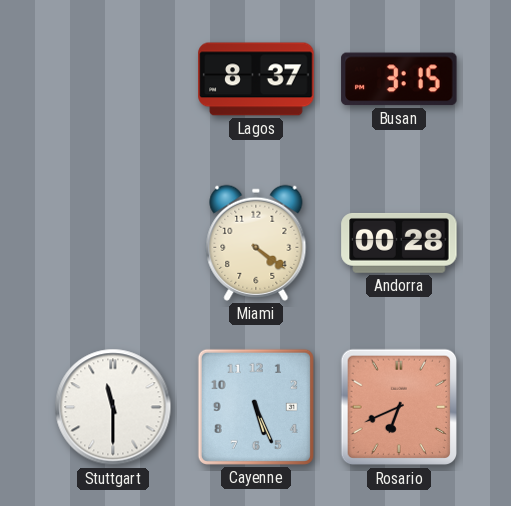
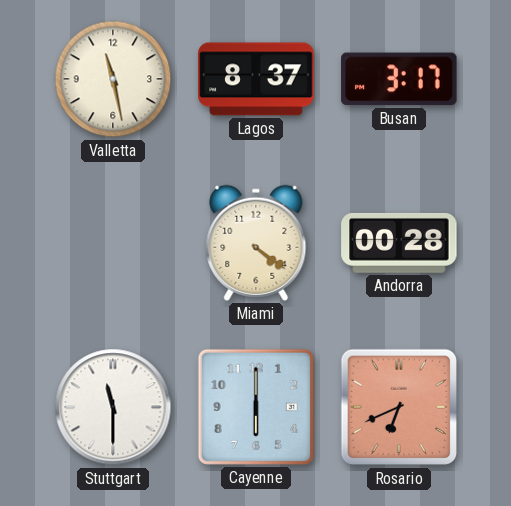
Valletta: none -> 11:28 (113, 79)
Busan: 3:15 -> 3:17 (399, 79)
Cayenne: 5:26 -> 6:00 (256, 407)
